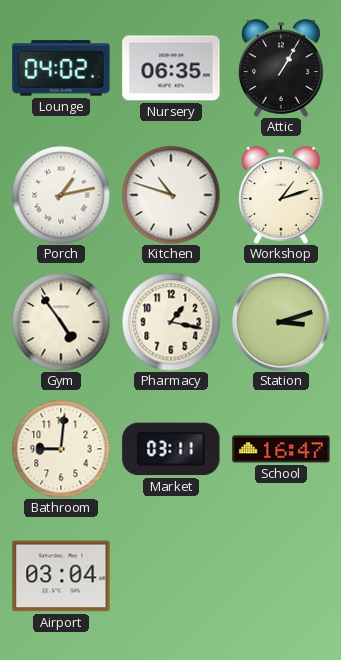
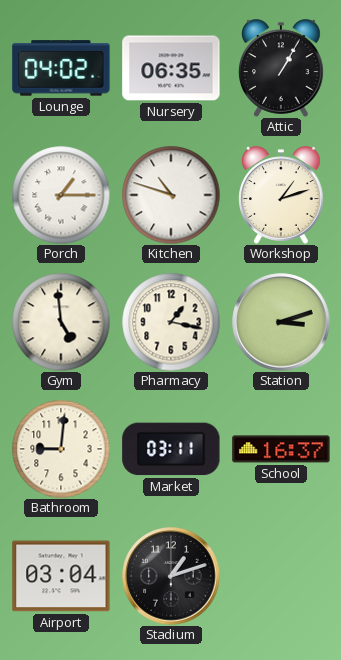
Porch: 1:13 -> 1:15 (61, 195)
Gym: 4:54 -> 4:59 (61, 322)
School: 16:47 -> 16:37 (281, 449)
Stadium: none -> 1:12 (171, 576)
